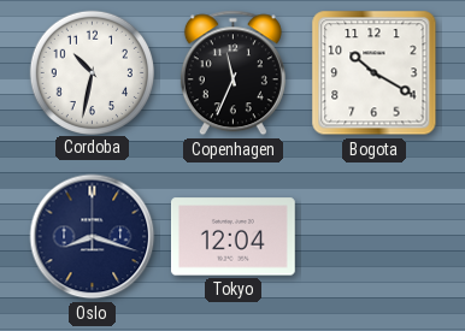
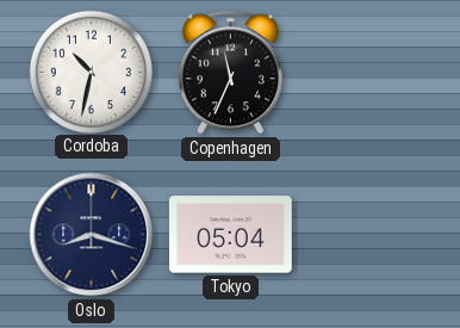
Bogota: 10:20 -> none (375, 73)
Tokyo: 12:04 -> 05:04 (230, 235)
